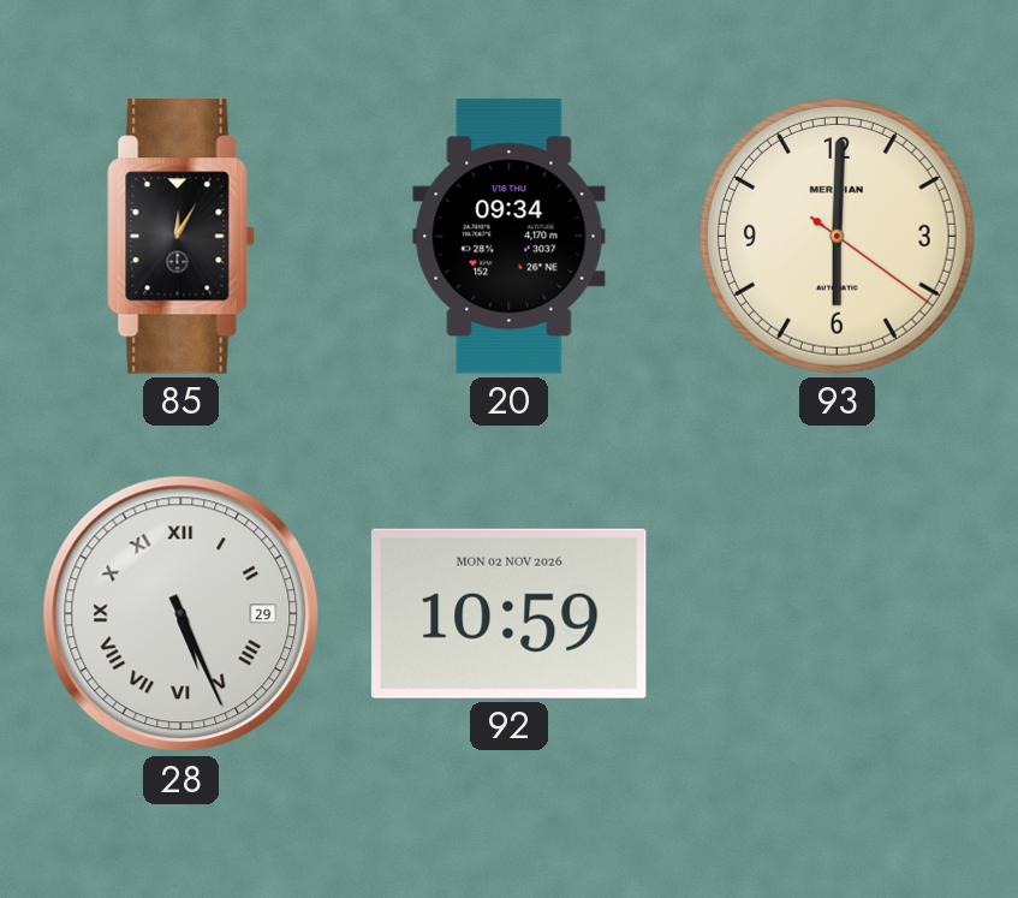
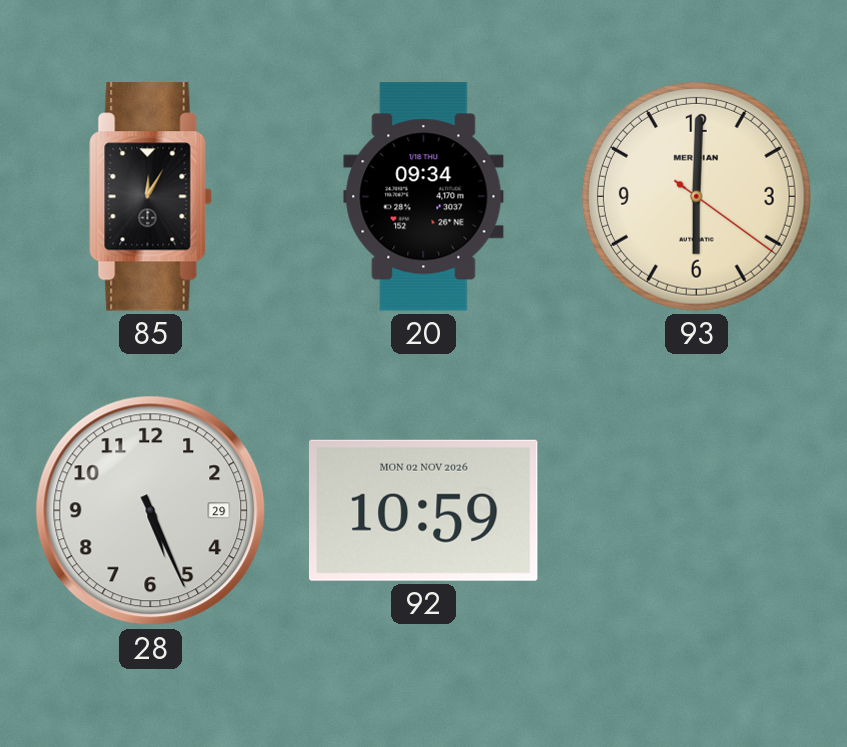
28 numerals: Roman -> Arabic (151, 511)
